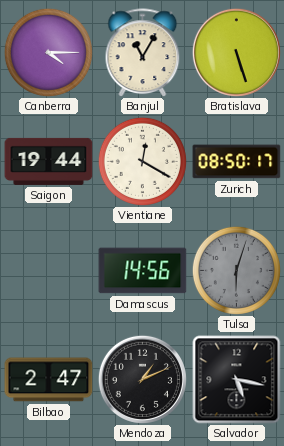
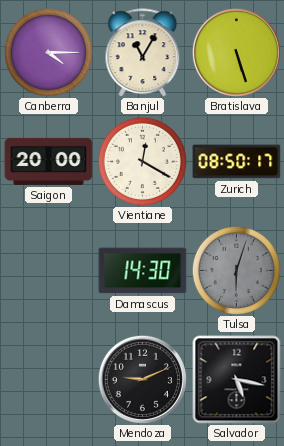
Saigon: 19:44 -> 20:00 (49, 161)
Damascus: 14:56 -> 14:30 (143, 271)
Bilbao: 2:47 -> none (49, 380)
Mendoza: 1:11 -> 9:11 (142, 379)
